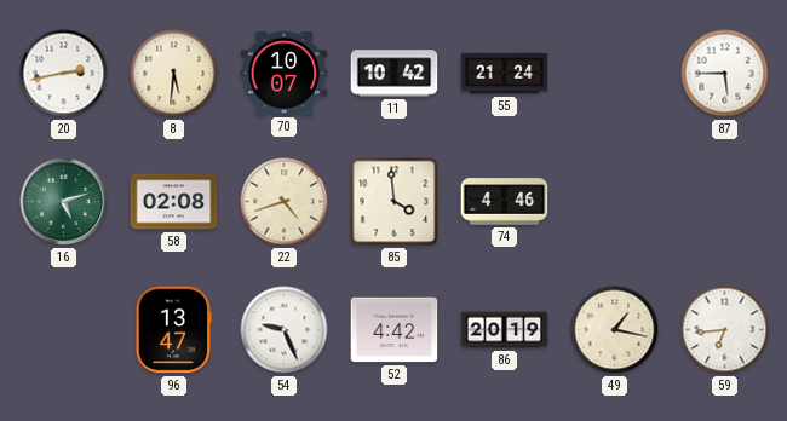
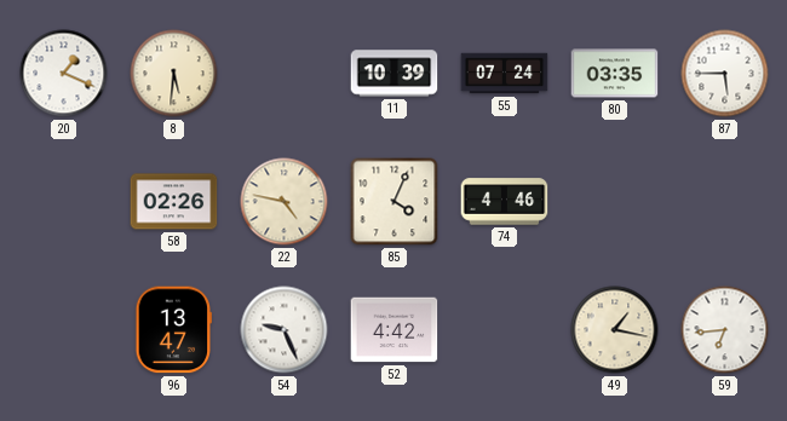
20: 2:43 -> 1:19 (64, 74)
70: 10:07 -> none (285, 74)
11: 10:42 -> 10:39 (395, 74)
55: 21:24 -> 07:24 (505, 74)
80: none -> 03:35 (615, 74)
16: 5:12 -> none (64, 202)
58: 02:08 -> 02:26 (174, 202)
22: 4:42 -> 4:47 (285, 202)
85: 3:59 -> 4:04 (395, 202)
86: 20:19 -> none (505, 330)
